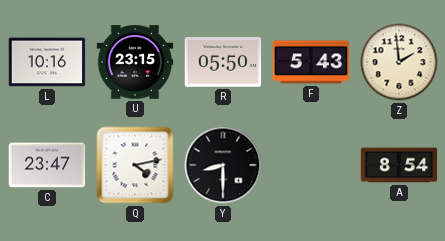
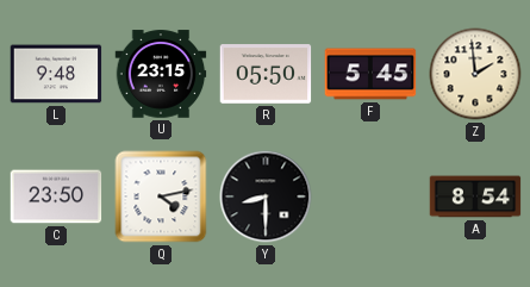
L: 10:16 -> 9:48 (56, 74)
F: 5:43 -> 5:45 (370, 74)
C: 23:47 -> 23:50 (56, 196)
